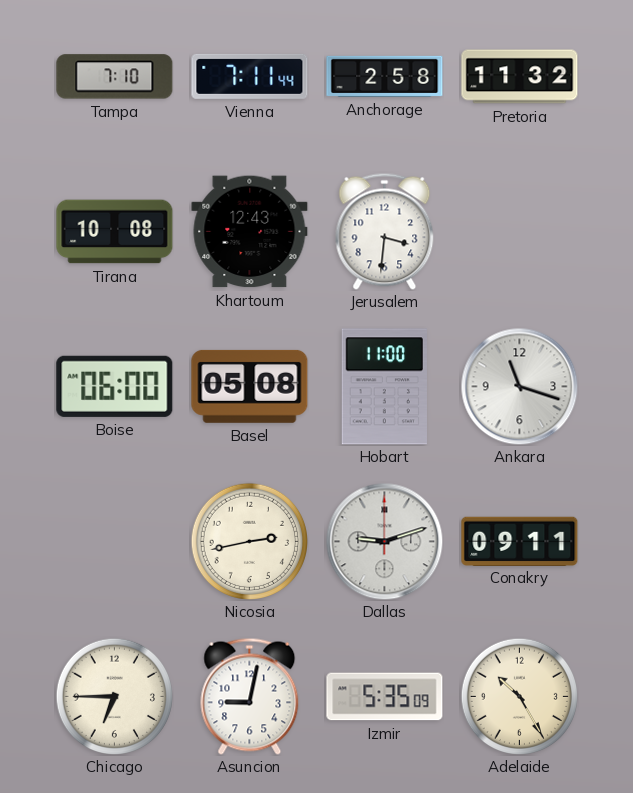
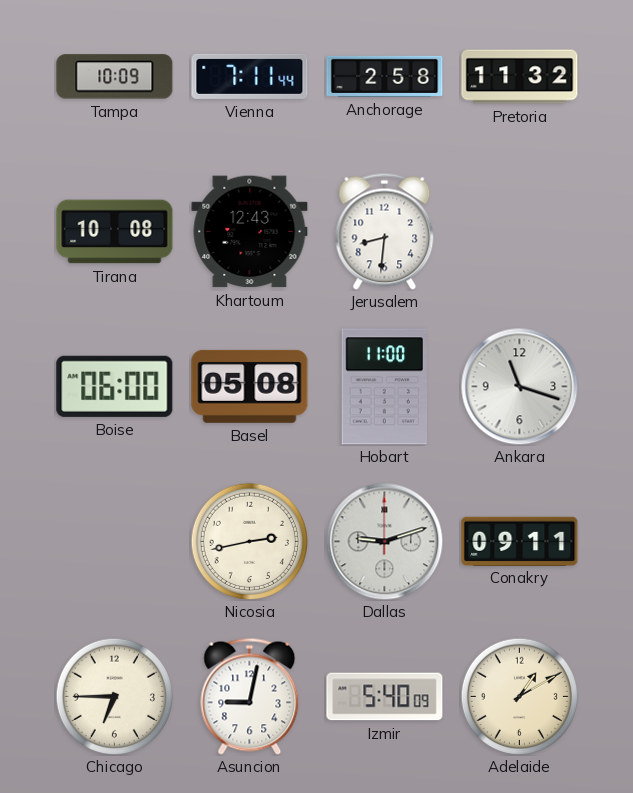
Tampa: 7:10 -> 10:09 (115, 77)
Jerusalem: 3:31 -> 8:31 (385, 231)
Izmir: 5:35 -> 5:40 (385, 697)
Adelaide: 10:25 -> 1:10 (519, 696)
